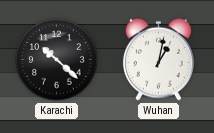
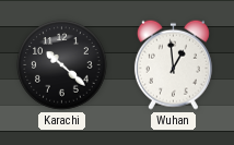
Wuhan: 1:02 -> 12:59 (173, 64)
